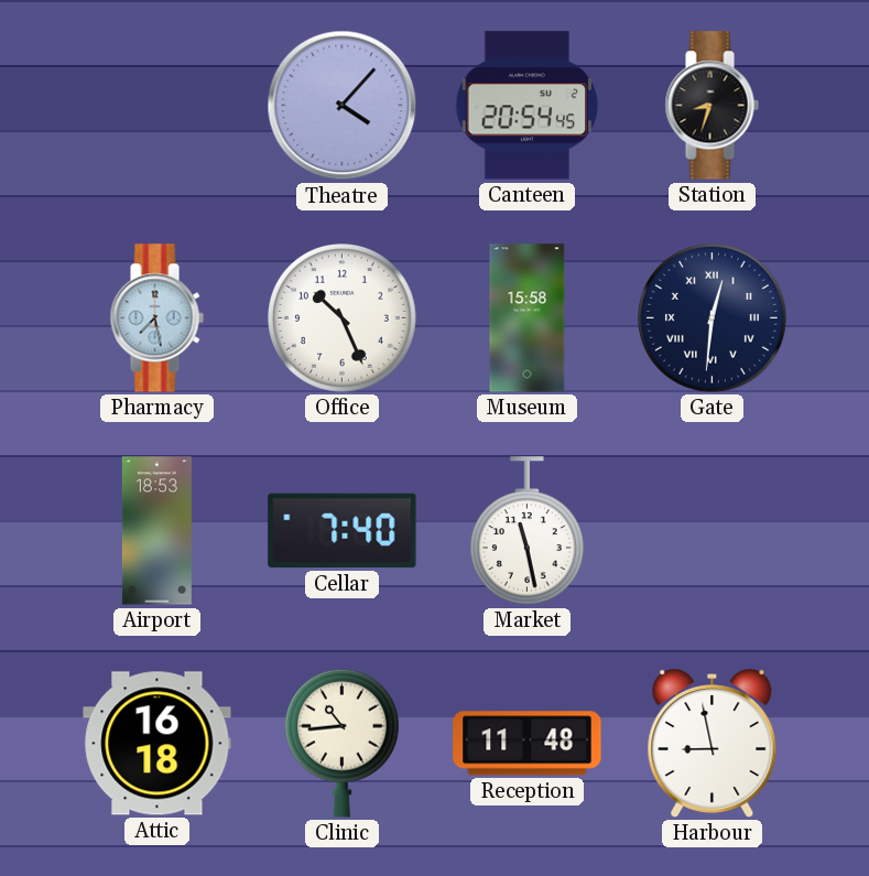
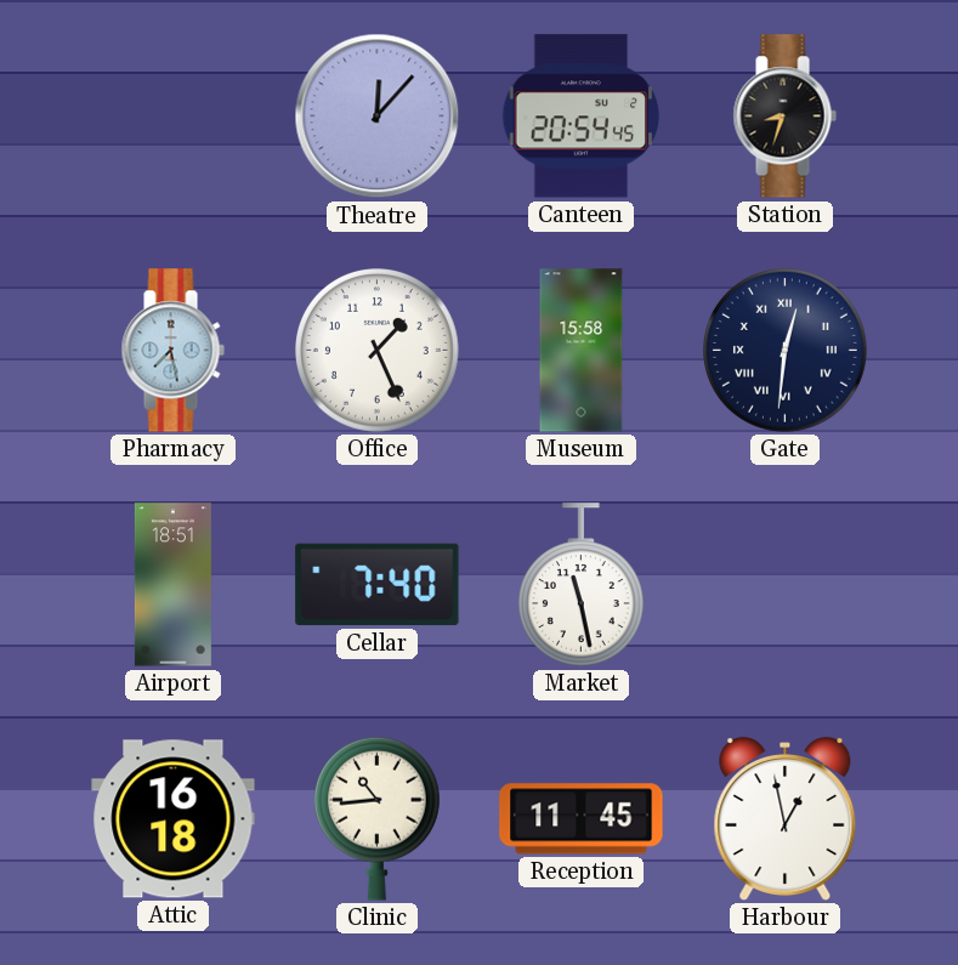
Theatre: 4:07 -> 12:07 (378, 117)
Office: 10:26 -> 1:26 (378, 351)
Airport: 18:53 -> 18:51 (172, 585)
Reception: 11:48 -> 11:45 (582, 819)
Harbour: 8:58 -> 12:58 (786, 819)
